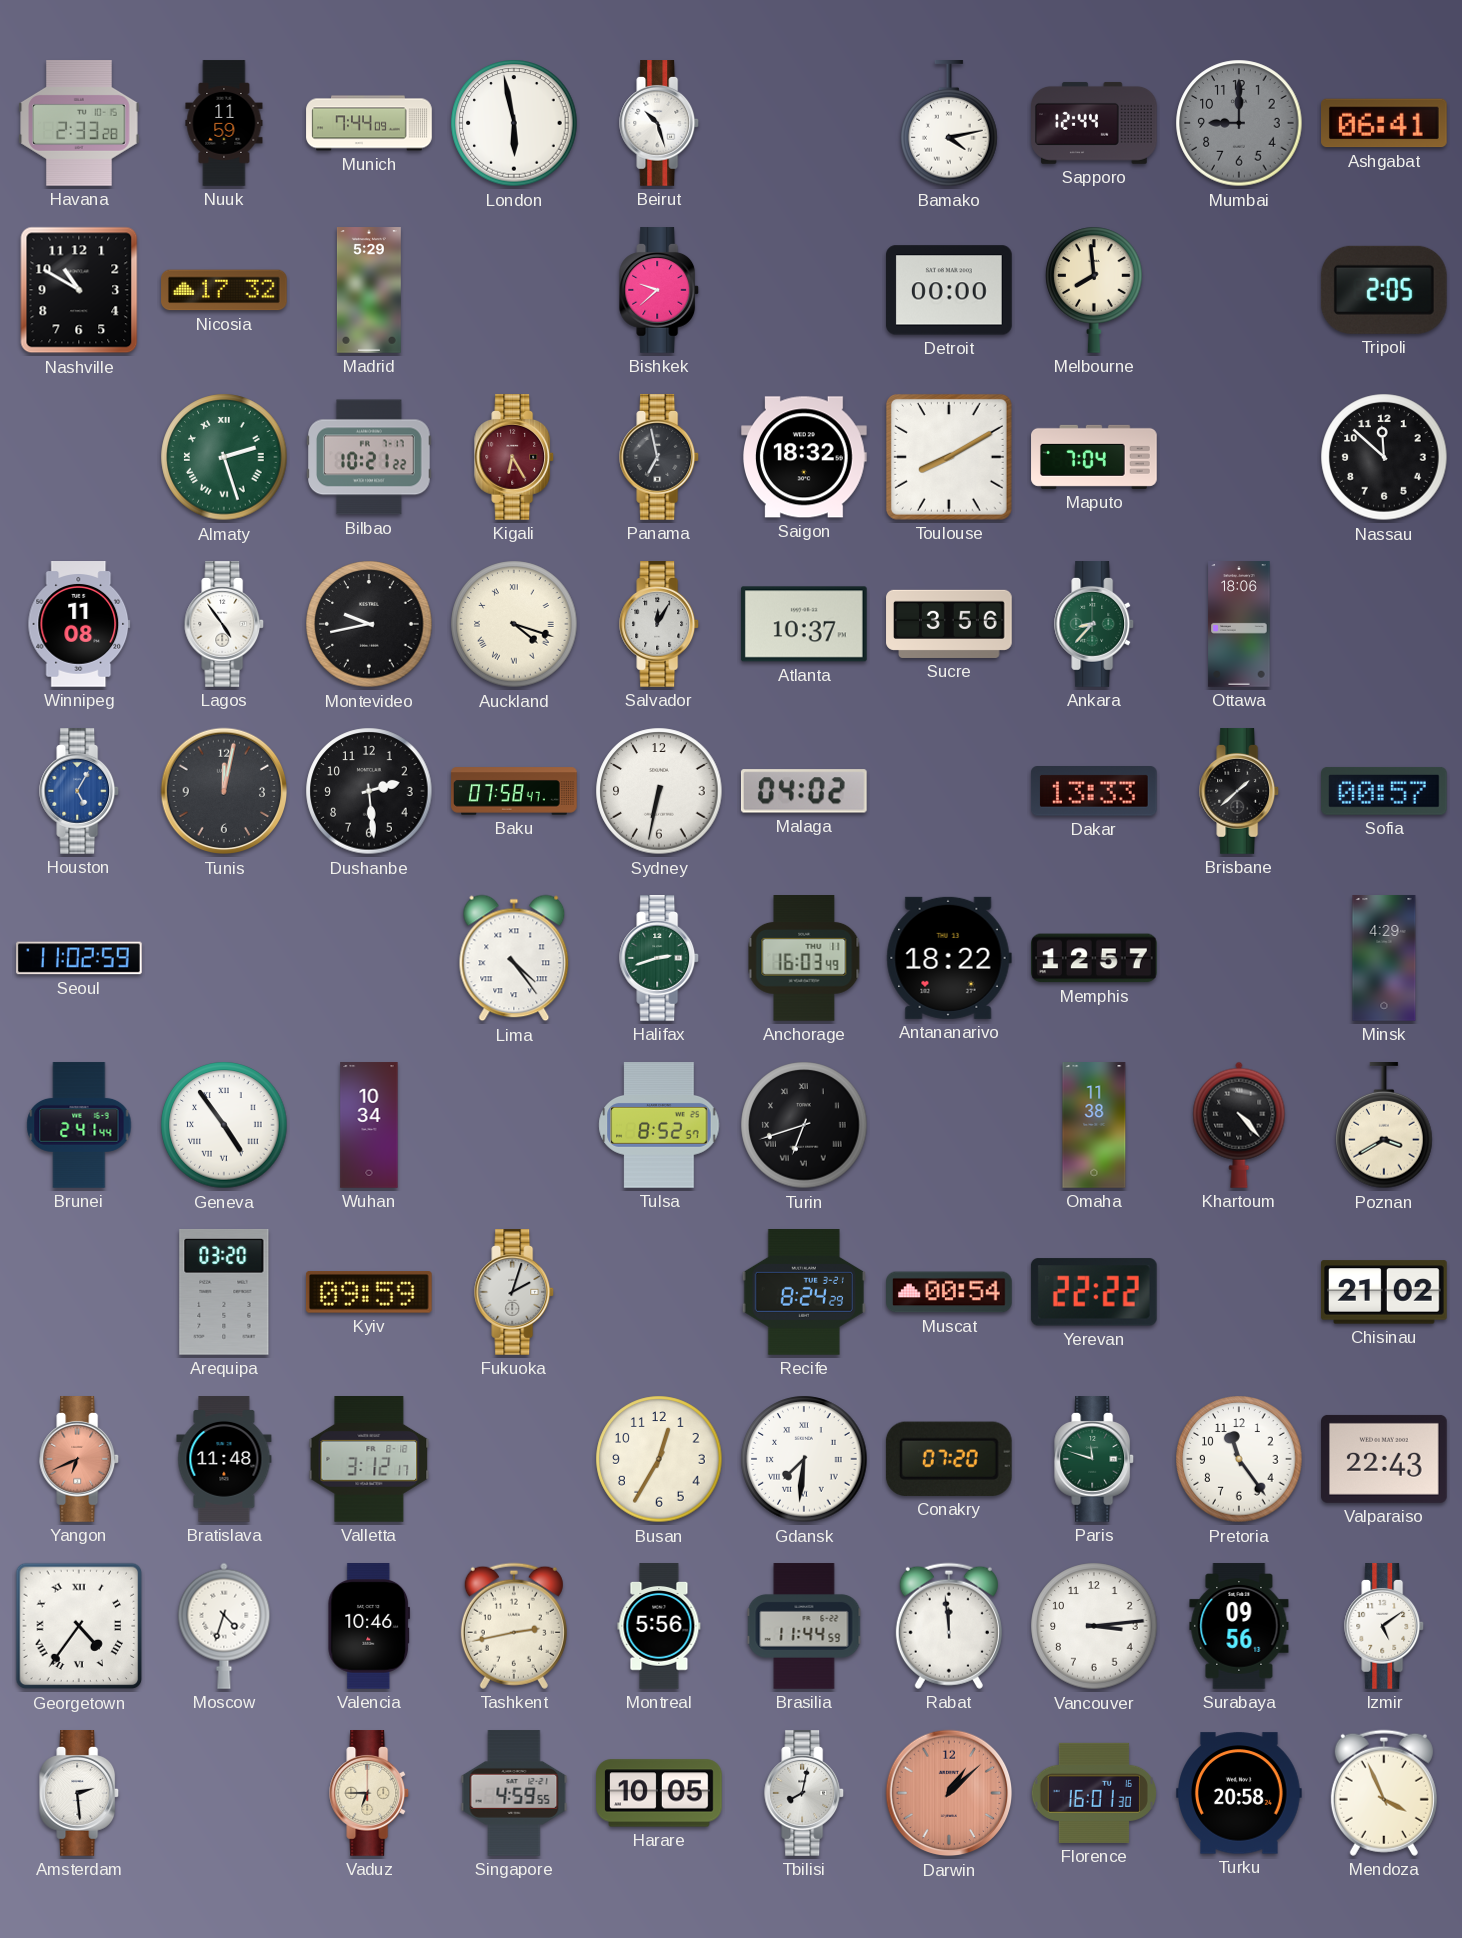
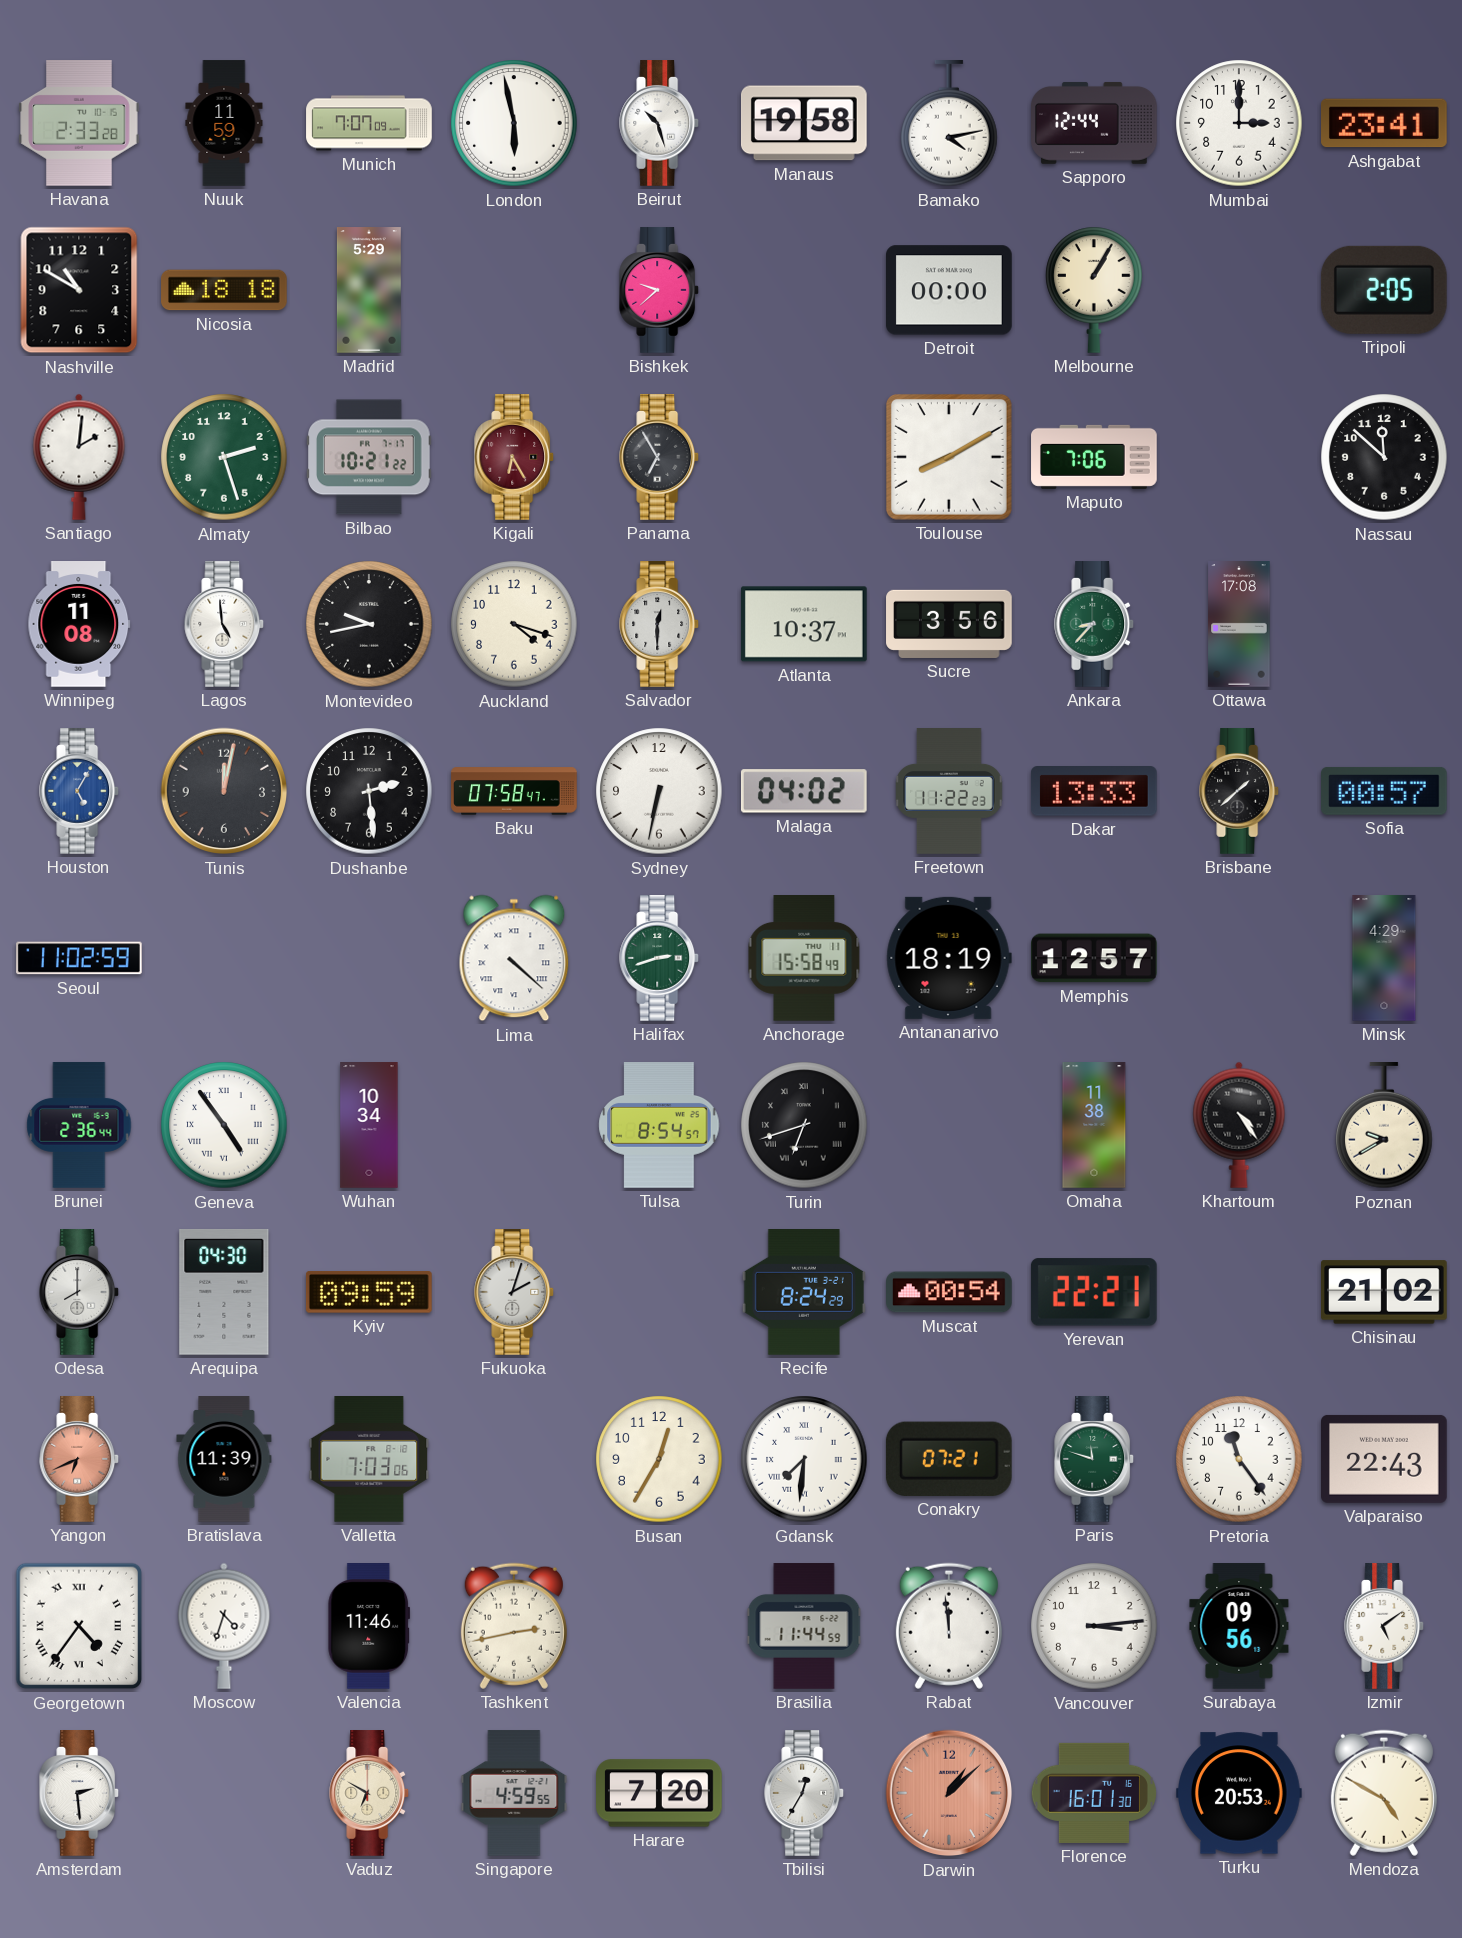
Munich: 7:44 -> 7:07 (369, 123)
Manaus: none -> 19:58 (804, 123)
Mumbai: 9:00 -> 3:00 (1239, 123)
Mumbai dial: grey -> white (1239, 123)
Ashgabat: 06:41 -> 23:41 (1385, 123)
Nicosia: 17:32 -> 18:18 (224, 290)
Melbourne: 7:59 -> 1:05 (1094, 290)
Santiago: none -> 2:01 (79, 457)
Almaty numerals: Roman -> Arabic (224, 457)
Panama: 6:58 -> 6:55 (660, 457)
Saigon: 18:32 -> none (805, 457)
Maputo: 7:04 -> 7:06 (1094, 457)
Lagos: 4:54 -> 4:59 (225, 624)
Auckland numerals: Roman -> Arabic (514, 624)
Salvador: 12:05 -> 12:30 (660, 624)
Ottawa: 18:06 -> 17:08 (1239, 624)
Freetown: none -> 11:22 (949, 791)
Lima: 4:24 -> 4:22 (514, 958)
Anchorage: 16:03 -> 15:58 (804, 959)
Antananarivo: 18:22 -> 18:19 (949, 958)
Brunei: 2:41 -> 2:36 (79, 1125)
Tulsa: 8:52 -> 8:54 (659, 1125)
Khartoum: 4:23 -> 4:24 (1239, 1125)
Poznan: 3:40 -> 9:40 (1384, 1126)
Odesa: none -> 8:00 (80, 1292)
Arequipa: 03:20 -> 04:30 (224, 1293)
Yerevan: 22:22 -> 22:21 (1094, 1292)
Bratislava: 11:48 -> 11:39 (224, 1459)
Valletta: 3:12 -> 7:03 (369, 1460)
Conakry: 07:20 -> 07:21 (949, 1459)
Valencia: 10:46 -> 11:46 (369, 1627)
Montreal: 5:56 -> none (659, 1626)
Vaduz: 6:45 -> 6:50 (370, 1793)
Harare: 10:05 -> 7:20 (659, 1793)
Tbilisi: 8:02 -> 12:35 (805, 1793)
Turku: 20:58 -> 20:53 (1240, 1793)
Mendoza: 3:56 -> 4:50 (1384, 1793)
